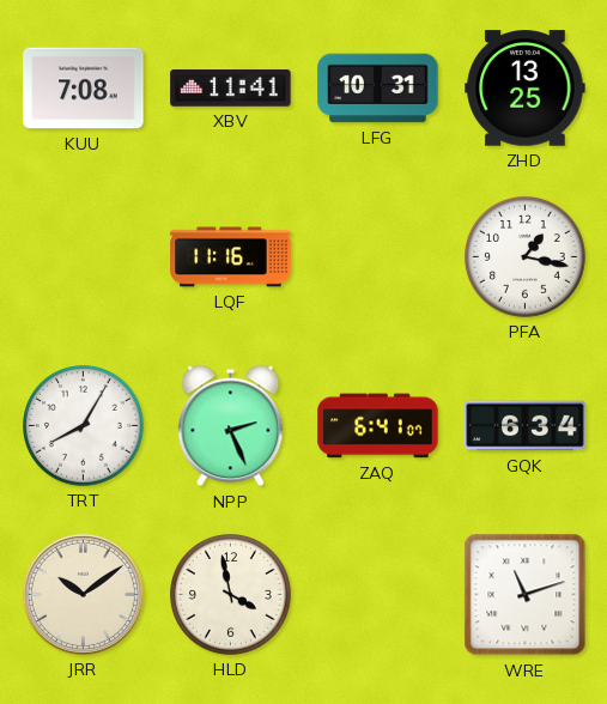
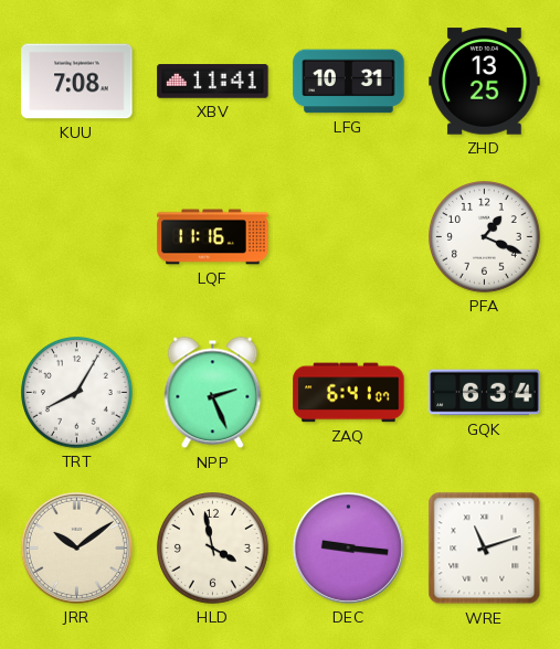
PFA: 1:17 -> 1:19 (485, 237)
DEC: none -> 9:16 (348, 547)
